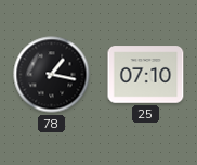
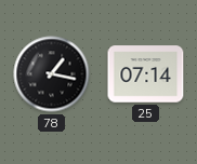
25: 07:10 -> 07:14 (146, 74)
